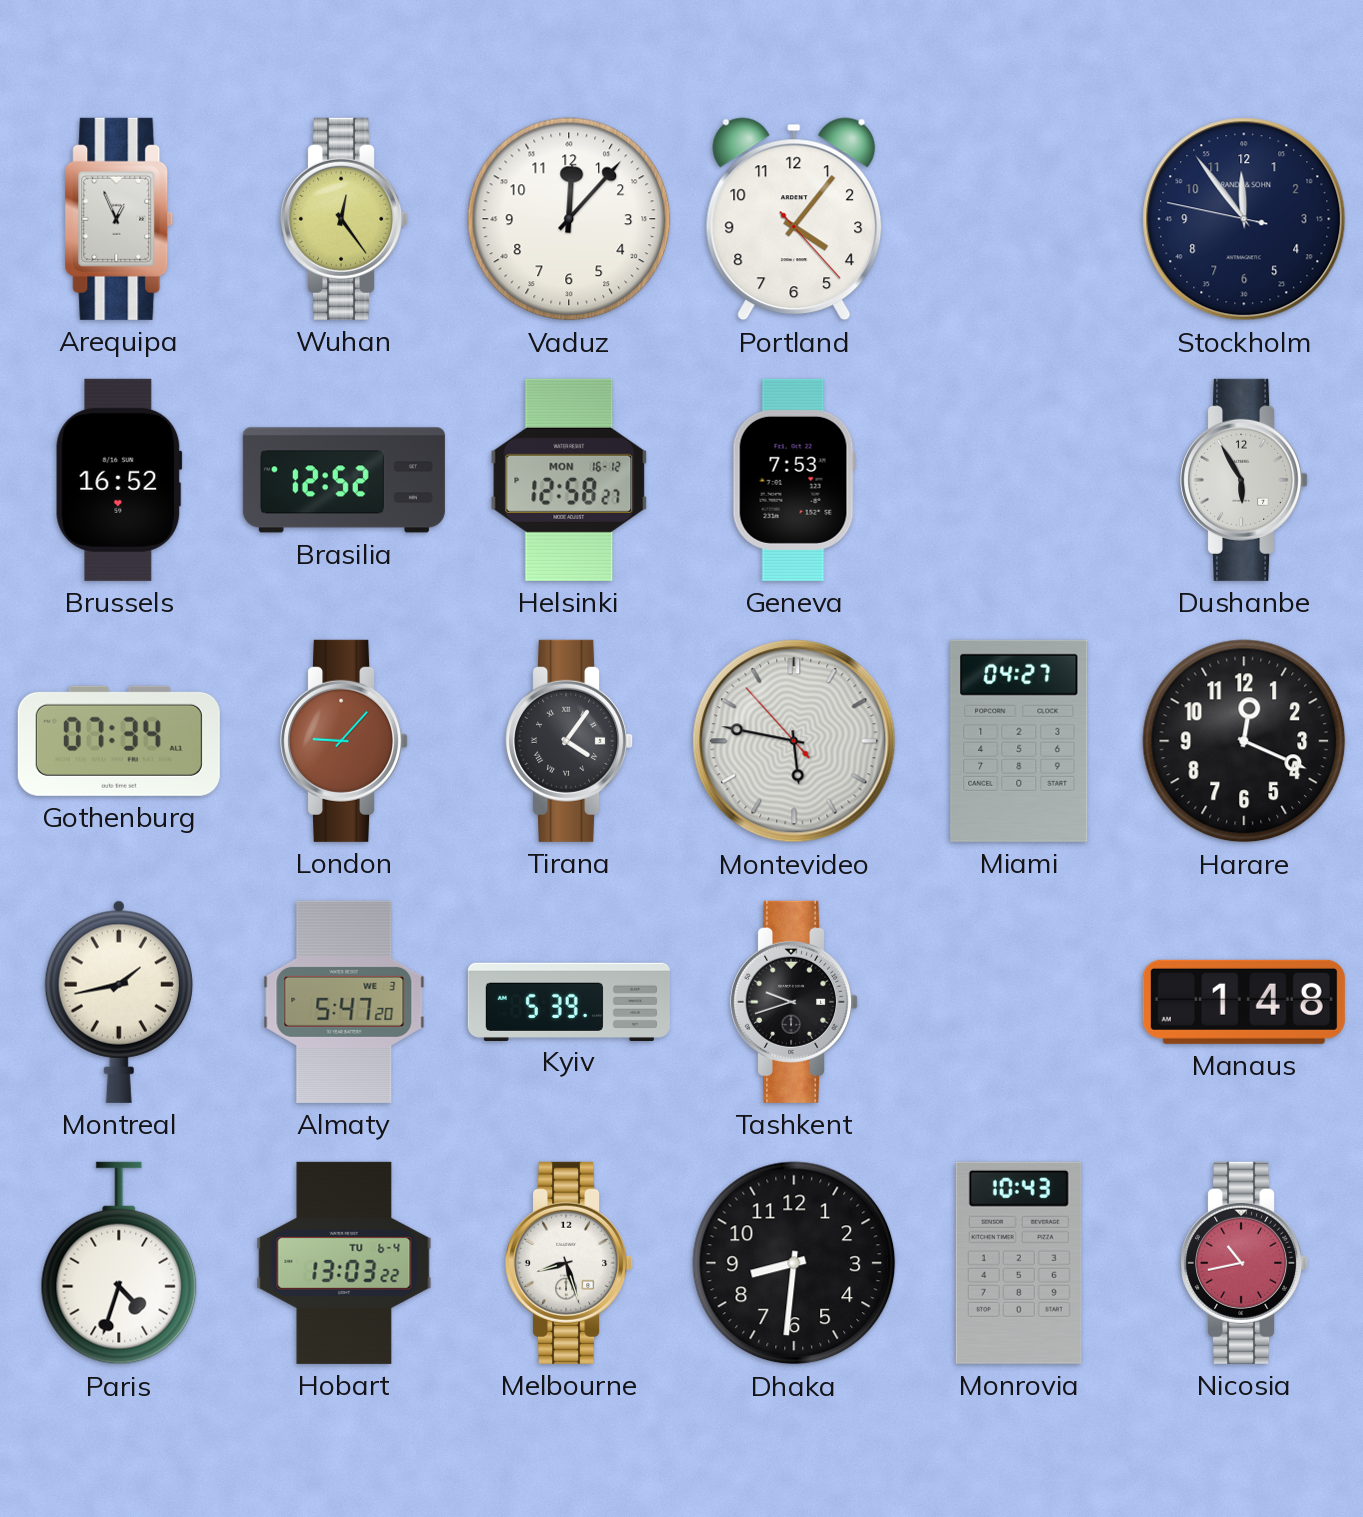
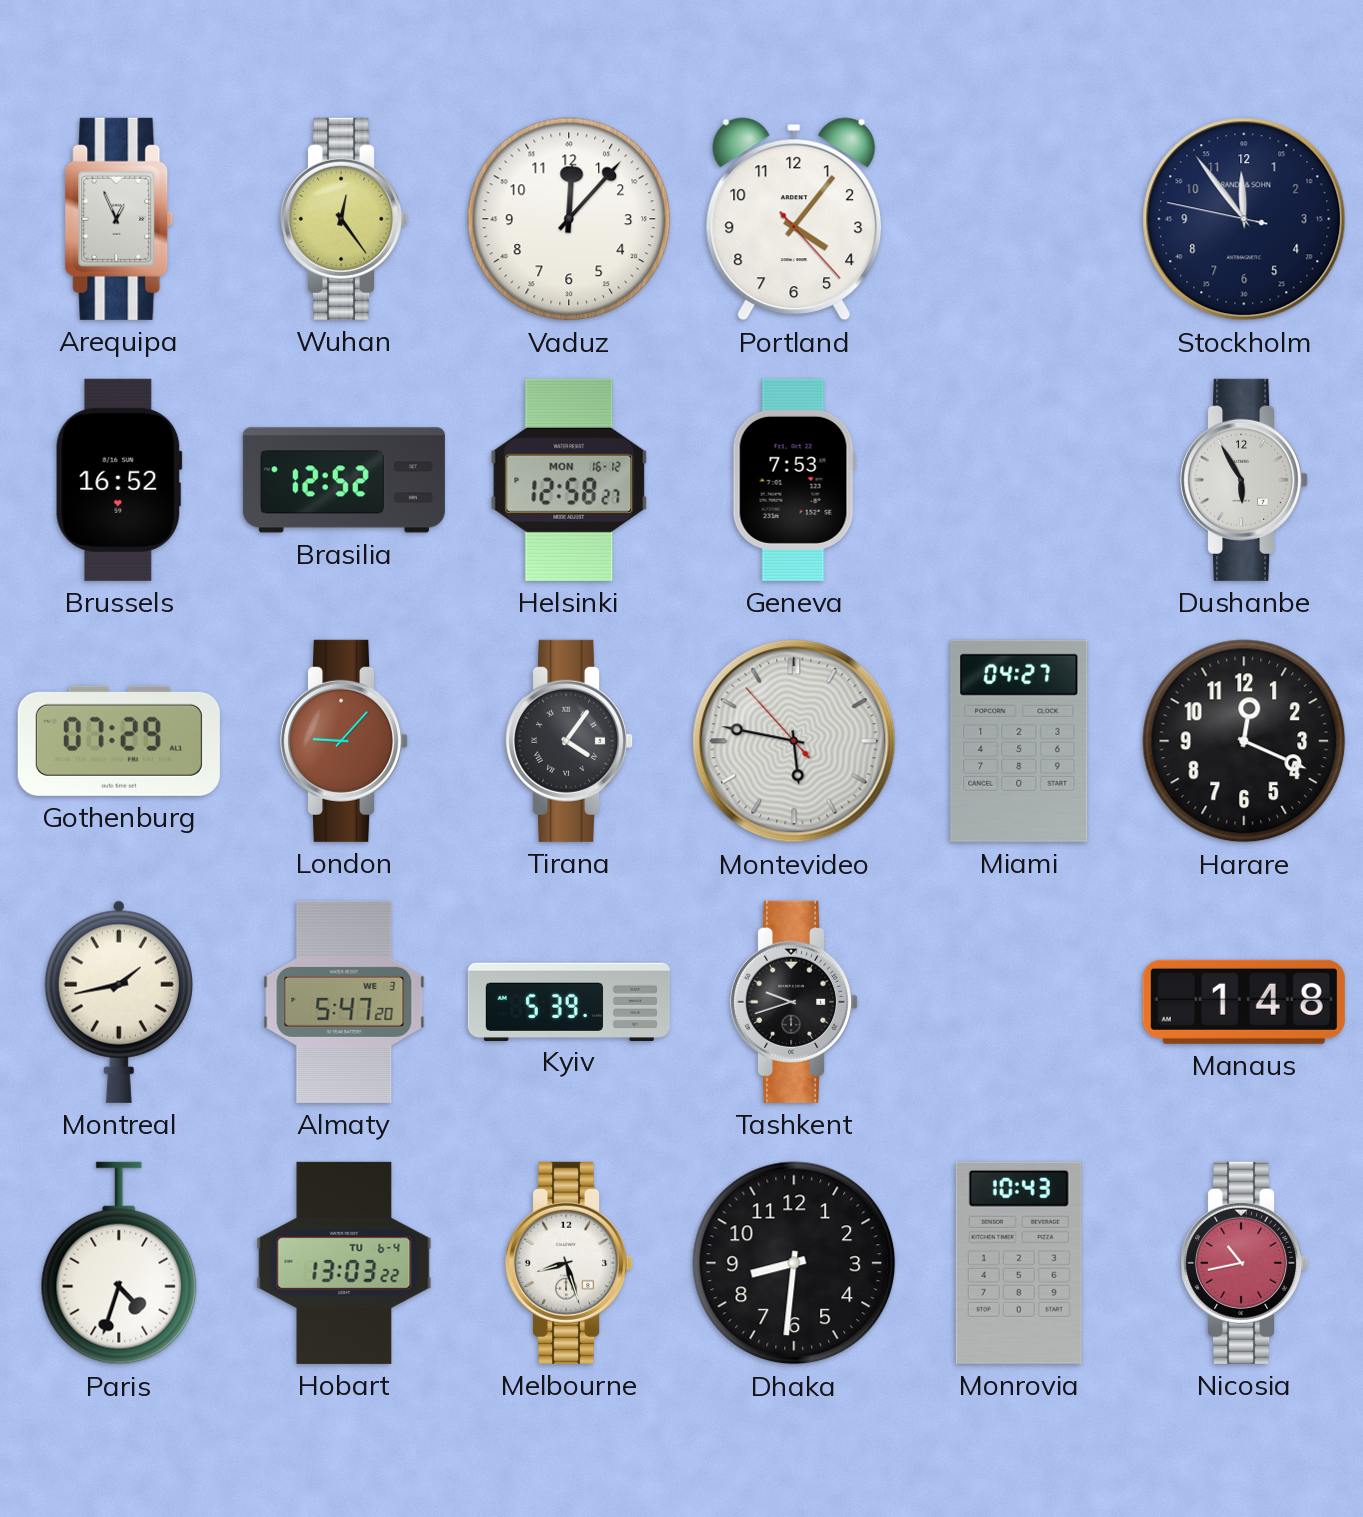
Gothenburg: 07:34 -> 07:29 (119, 741)
